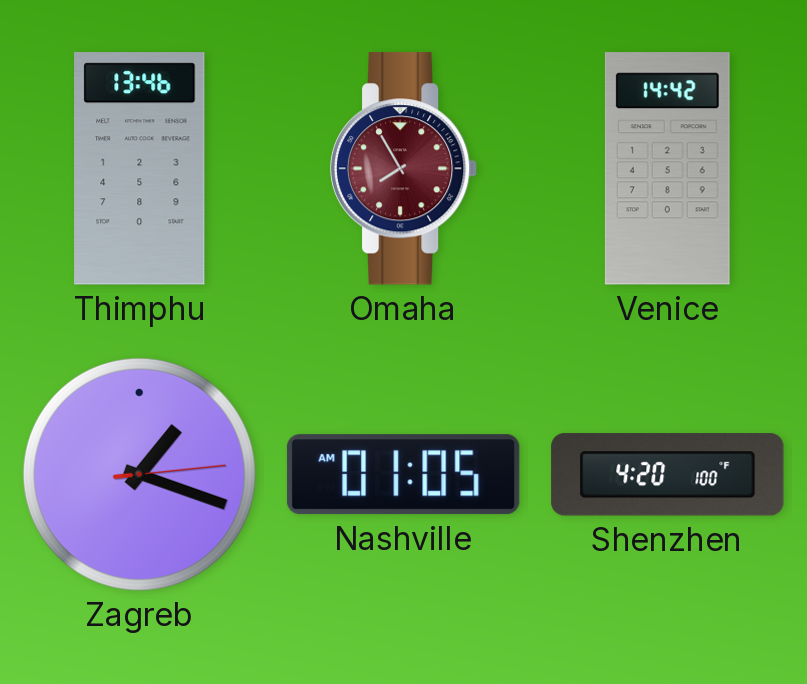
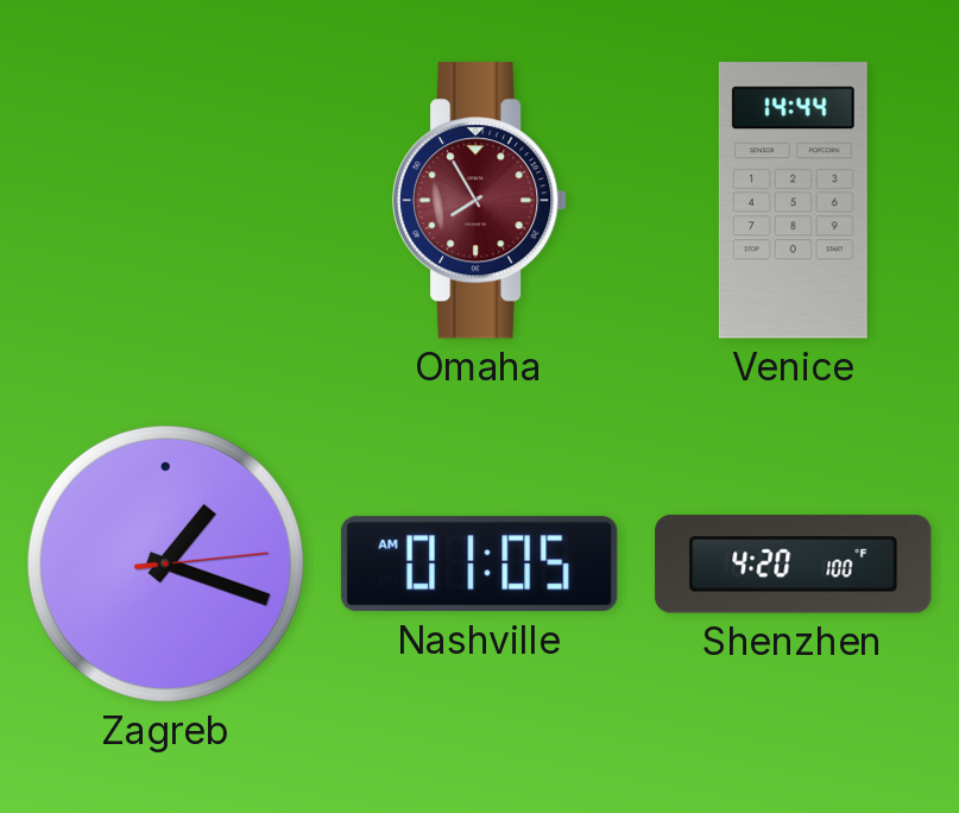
Thimphu: 13:46 -> none (140, 169)
Venice: 14:42 -> 14:44 (793, 201)
